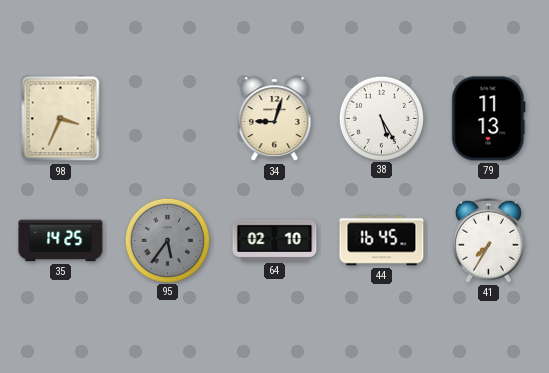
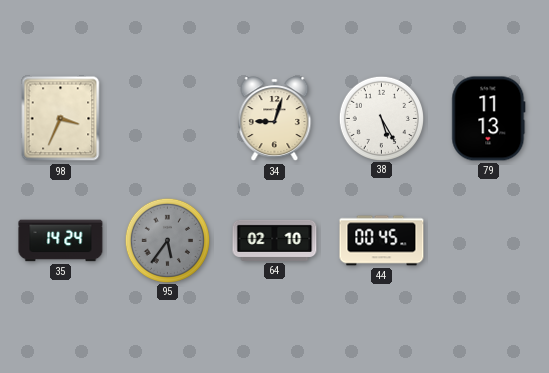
35: 14:25 -> 14:24 (61, 241)
44: 16:45 -> 00:45 (382, 241)
41: 7:35 -> none (488, 240)
